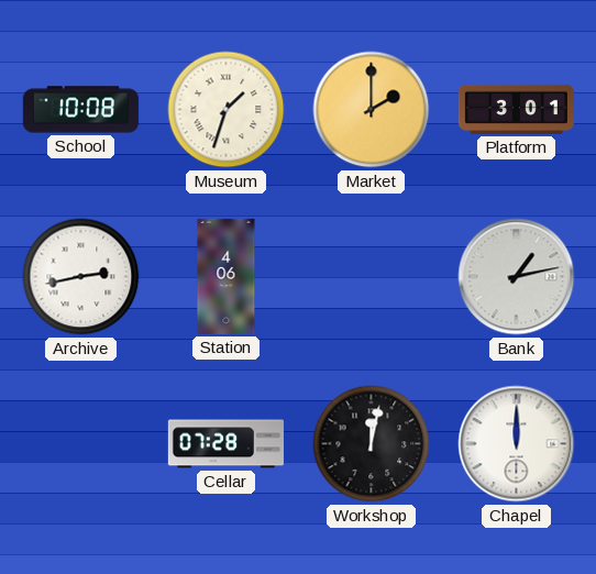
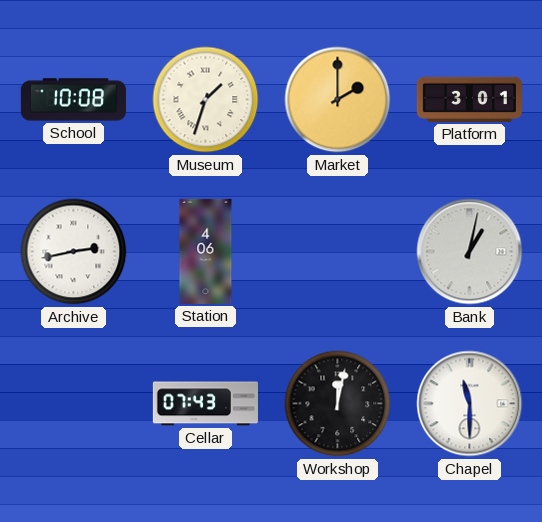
Bank: 1:13 -> 1:02 (470, 252)
Cellar: 07:28 -> 07:43 (205, 404)
Chapel: 12:00 -> 11:30 (470, 404)
